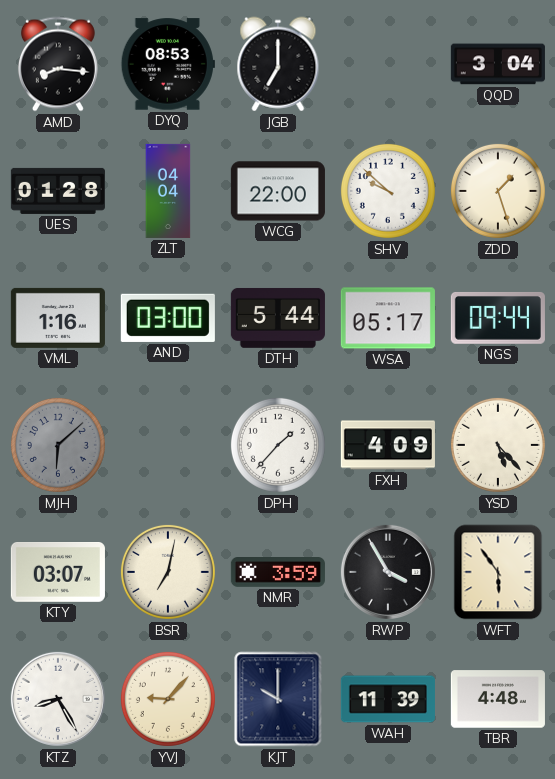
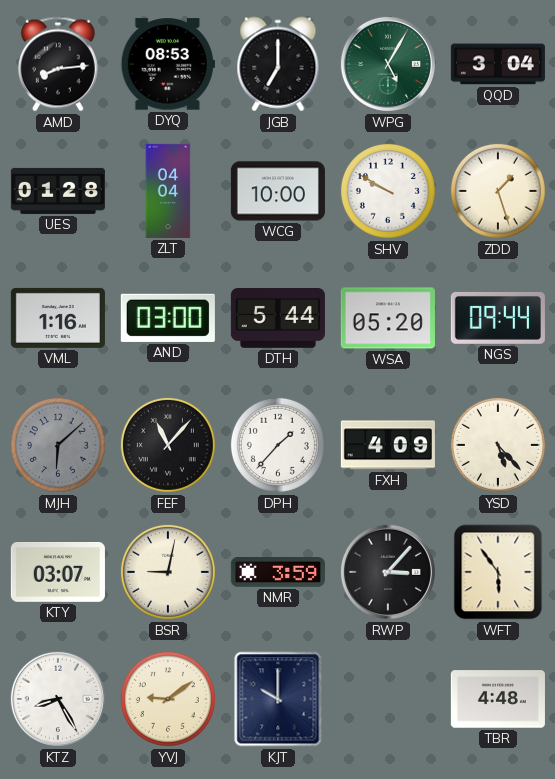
AMD: 8:16 -> 8:14 (58, 64)
WPG: none -> 5:05 (388, 64)
WCG: 22:00 -> 10:00 (278, 191)
SHV: 9:52 -> 9:50 (388, 191)
WSA: 05:17 -> 05:20 (388, 318)
FEF: none -> 11:07 (168, 445)
BSR: 7:02 -> 9:02 (168, 572)
RWP: 3:55 -> 3:07 (388, 572)
YVJ: 9:07 -> 9:09 (168, 699)
WAH: 11:39 -> none (388, 699)
